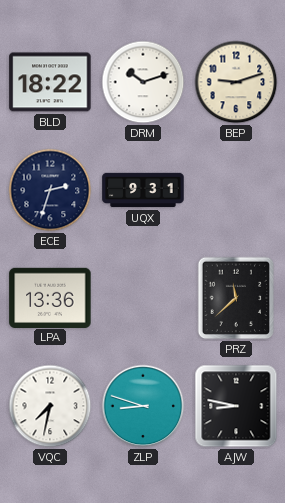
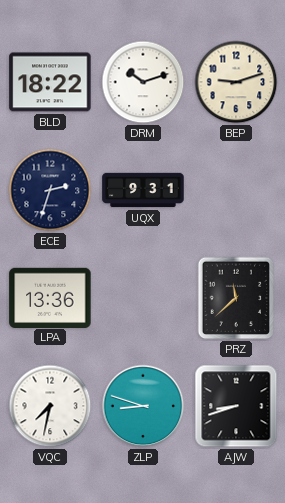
AJW: 8:47 -> 8:42 (236, 406)
